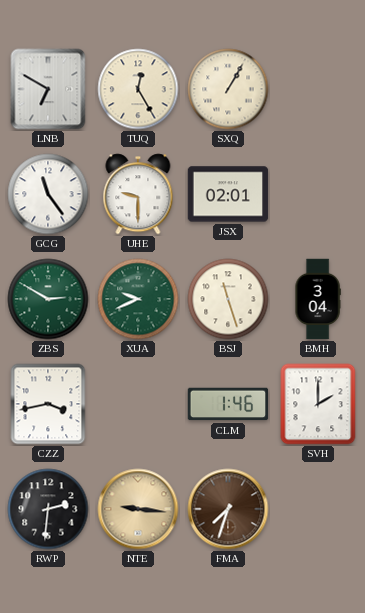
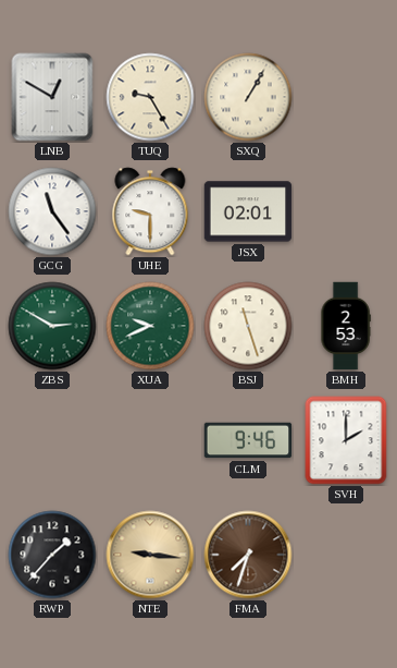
LNB: 6:50 -> 12:50 (52, 97)
TUQ: 12:25 -> 9:25 (150, 97)
BMH: 3:04 -> 2:53 (346, 326)
CZZ: 3:43 -> none (48, 404)
CLM: 1:46 -> 9:46 (248, 440)
RWP: 2:31 -> 1:37 (52, 555)
